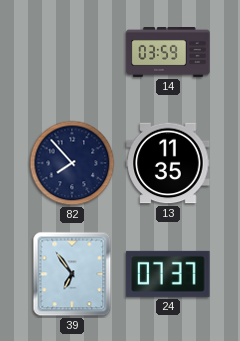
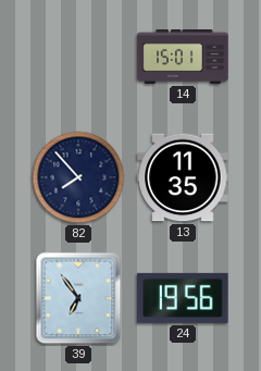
14: 03:59 -> 15:01 (183, 58)
24: 07:37 -> 19:56 (183, 298)
